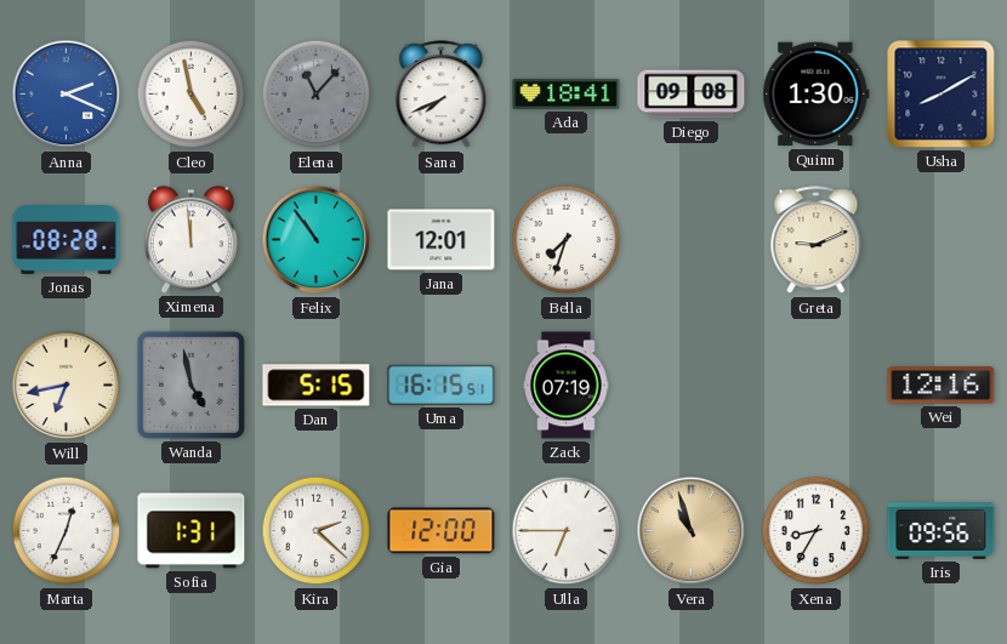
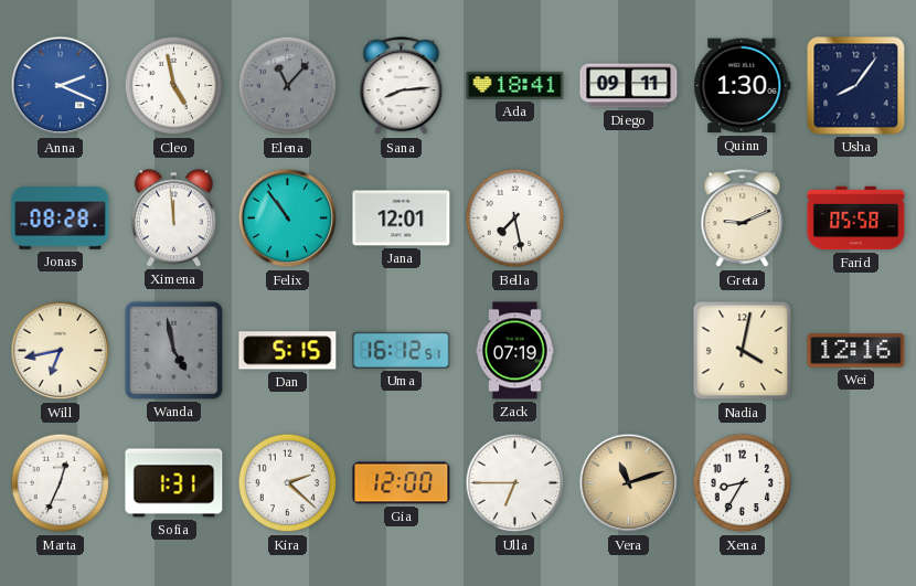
Sana: 7:41 -> 8:14 (402, 86)
Diego: 09:08 -> 09:11 (629, 86)
Usha: 8:10 -> 8:06 (856, 86)
Bella: 7:33 -> 7:28 (515, 219)
Farid: none -> 05:58 (856, 219)
Uma: 16:15 -> 16:12 (402, 350)
Nadia: none -> 4:02 (743, 351)
Vera: 10:57 -> 11:12 (629, 483)
Iris: 09:56 -> none (941, 531)
